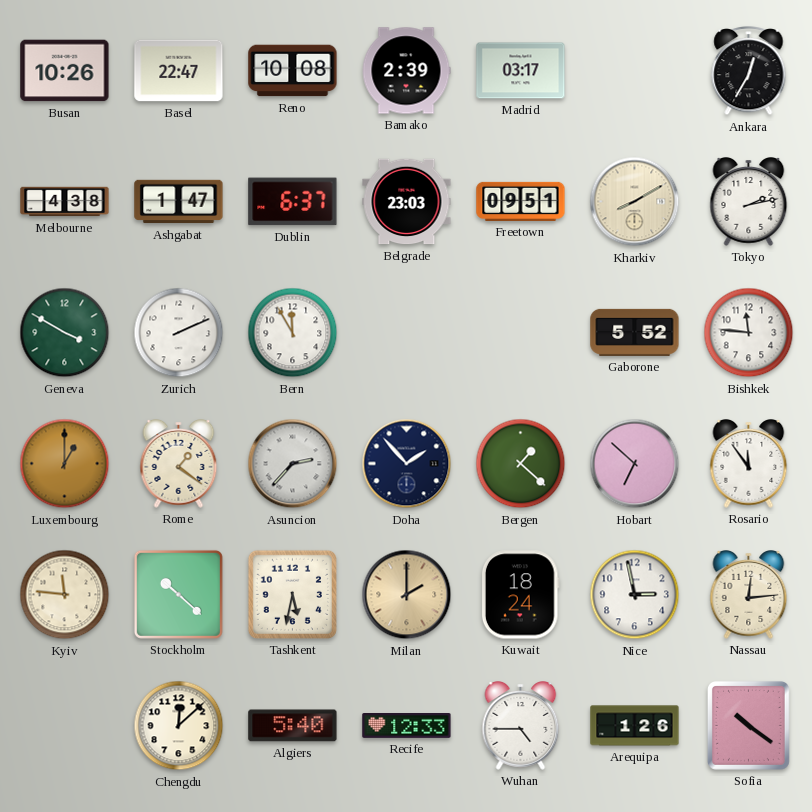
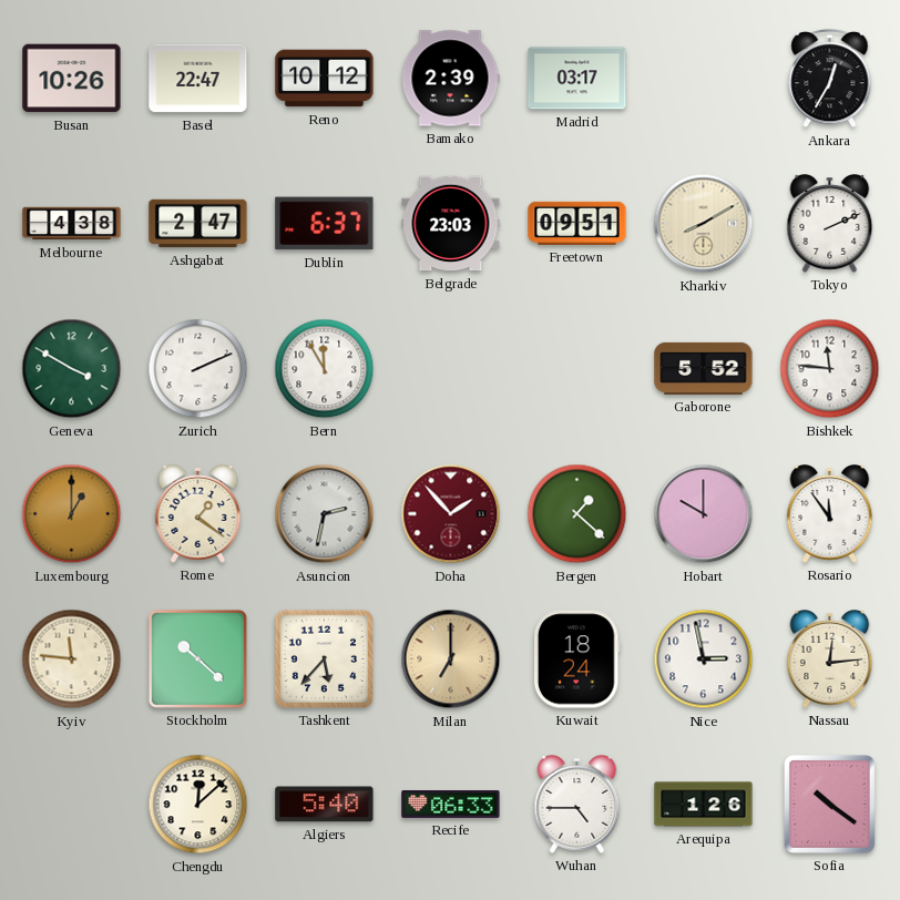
Reno: 10:08 -> 10:12 (325, 79)
Ashgabat: 1:47 -> 2:47 (198, 224)
Tokyo: 2:13 -> 2:11 (830, 224)
Asuncion: 2:37 -> 2:32 (325, 514)
Doha dial: navy -> burgundy (451, 514)
Hobart: 6:52 -> 10:00 (704, 514)
Tashkent: 5:32 -> 5:37 (324, 658)
Milan: 2:00 -> 7:00 (451, 659)
Recife: 12:33 -> 06:33 (451, 805)
